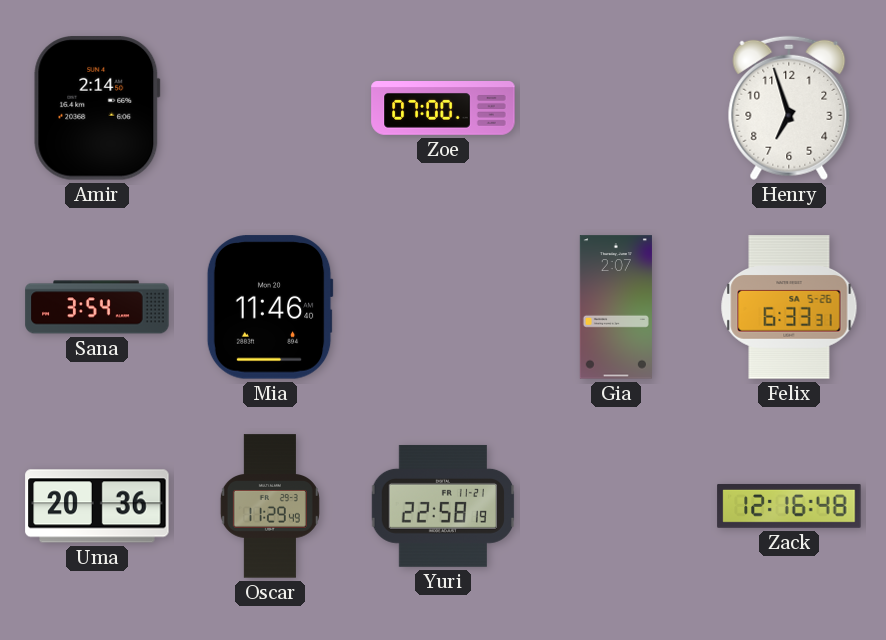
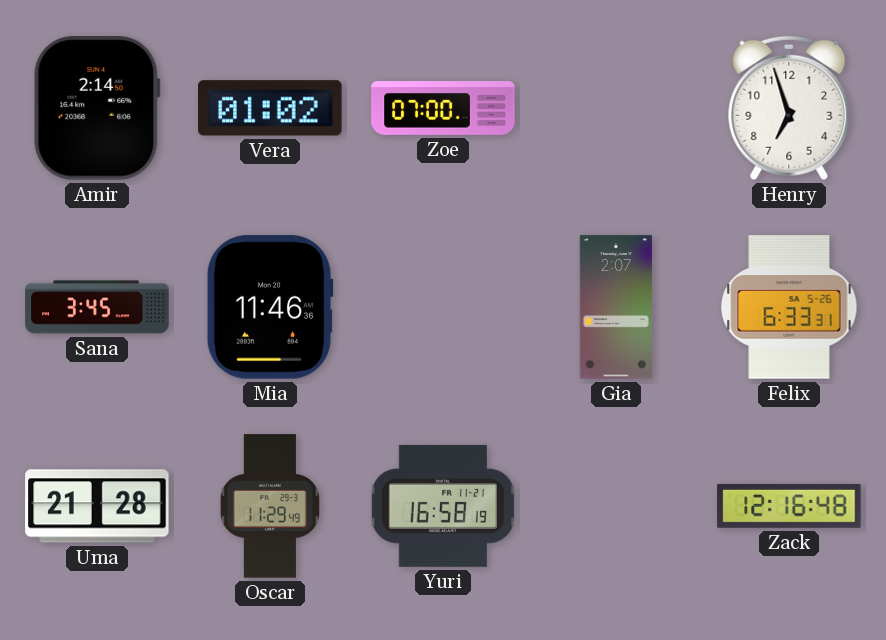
Vera: none -> 01:02 (270, 108)
Sana: 3:54 -> 3:45 (97, 307)
Mia: 11:46 -> 11:46:36 (270, 307)
Uma: 20:36 -> 21:28 (97, 506)
Yuri: 22:58 -> 16:58 (442, 506)
